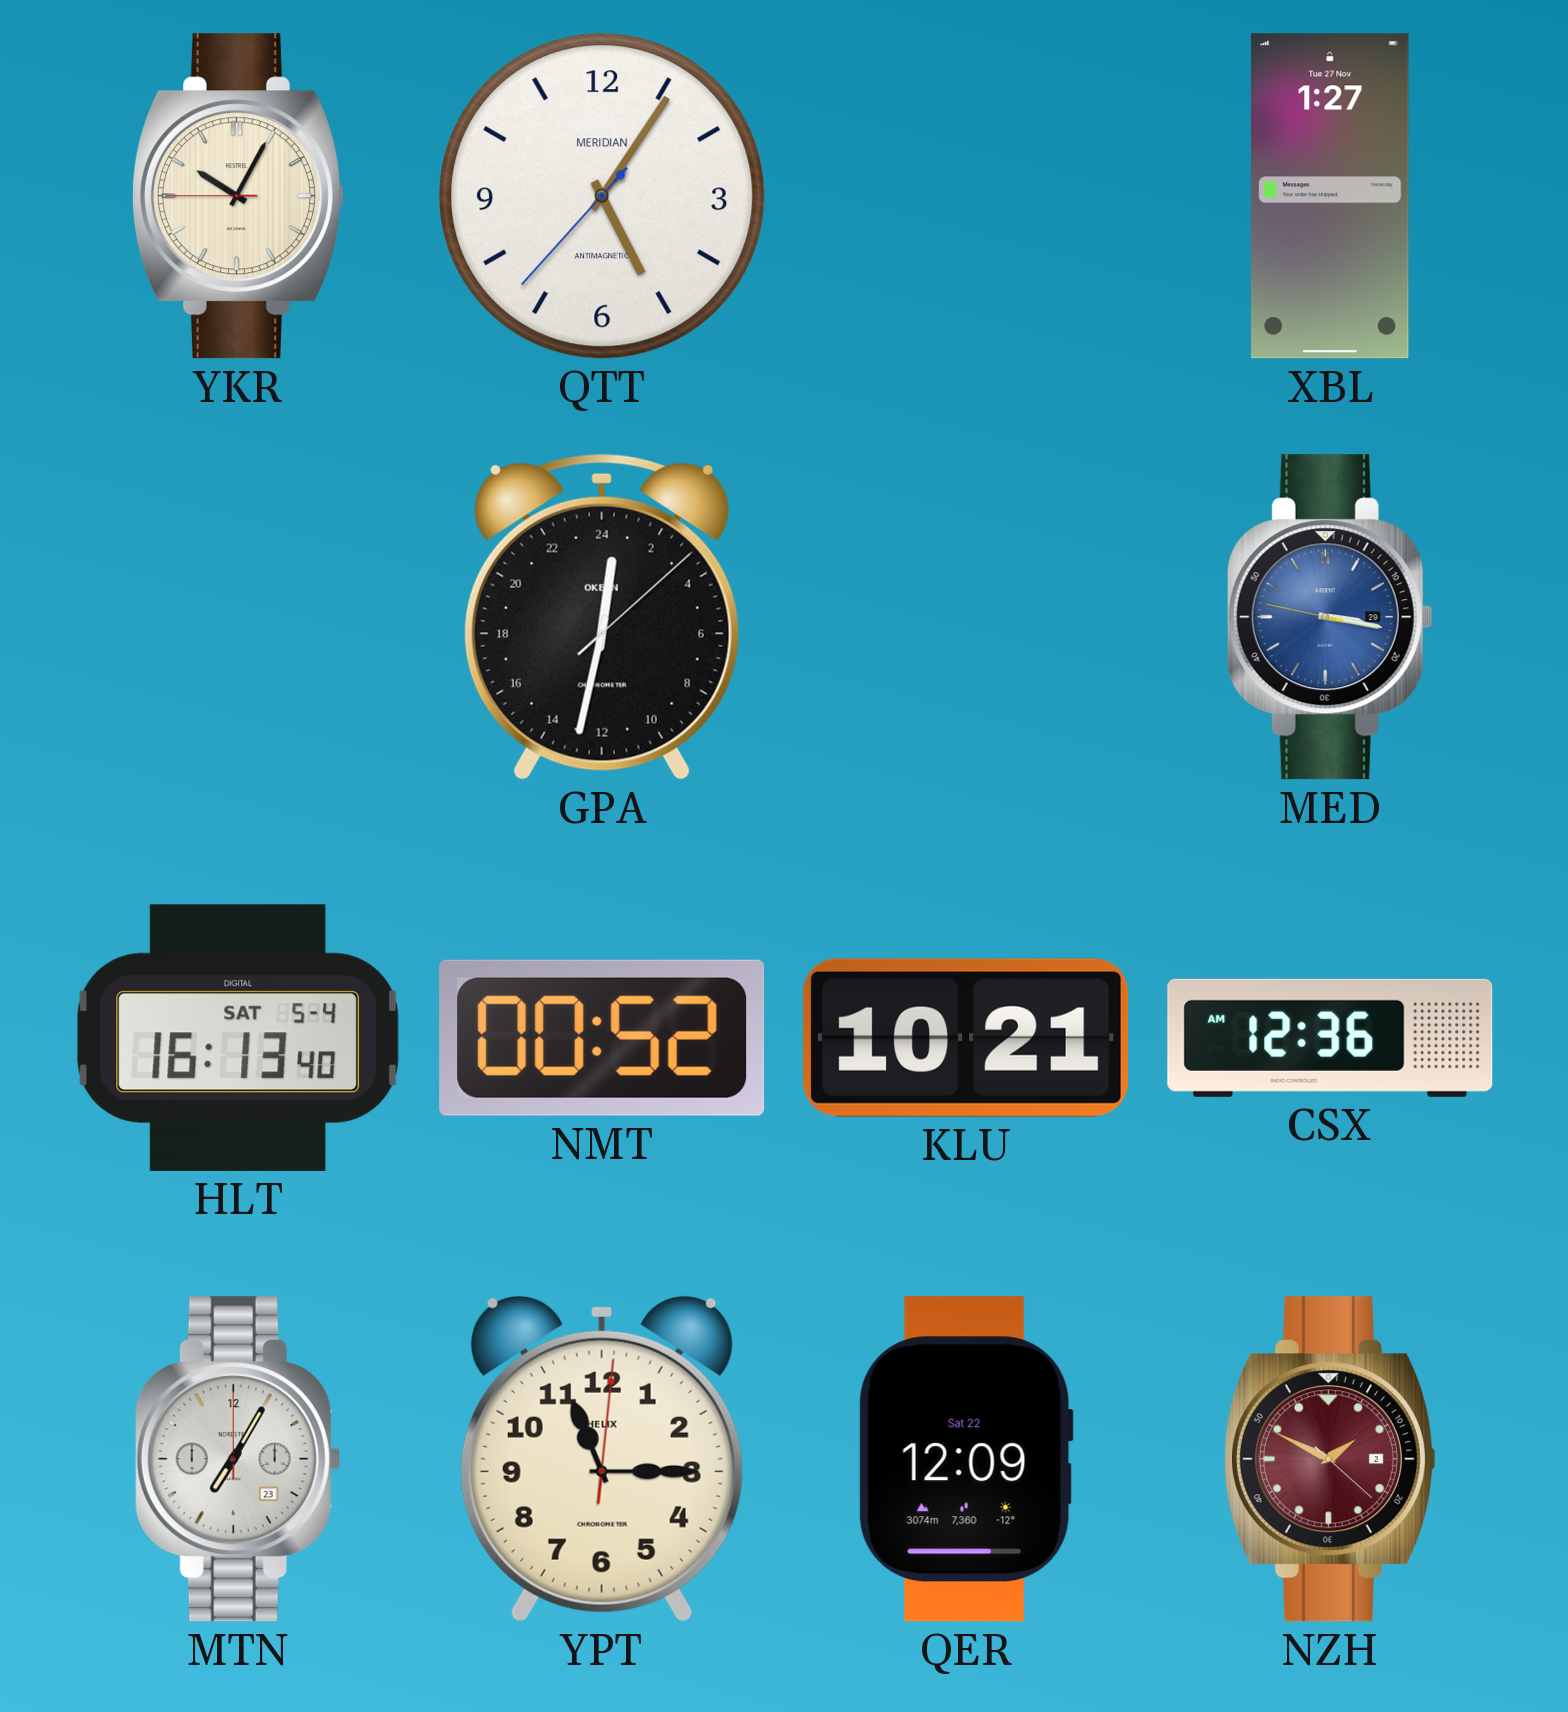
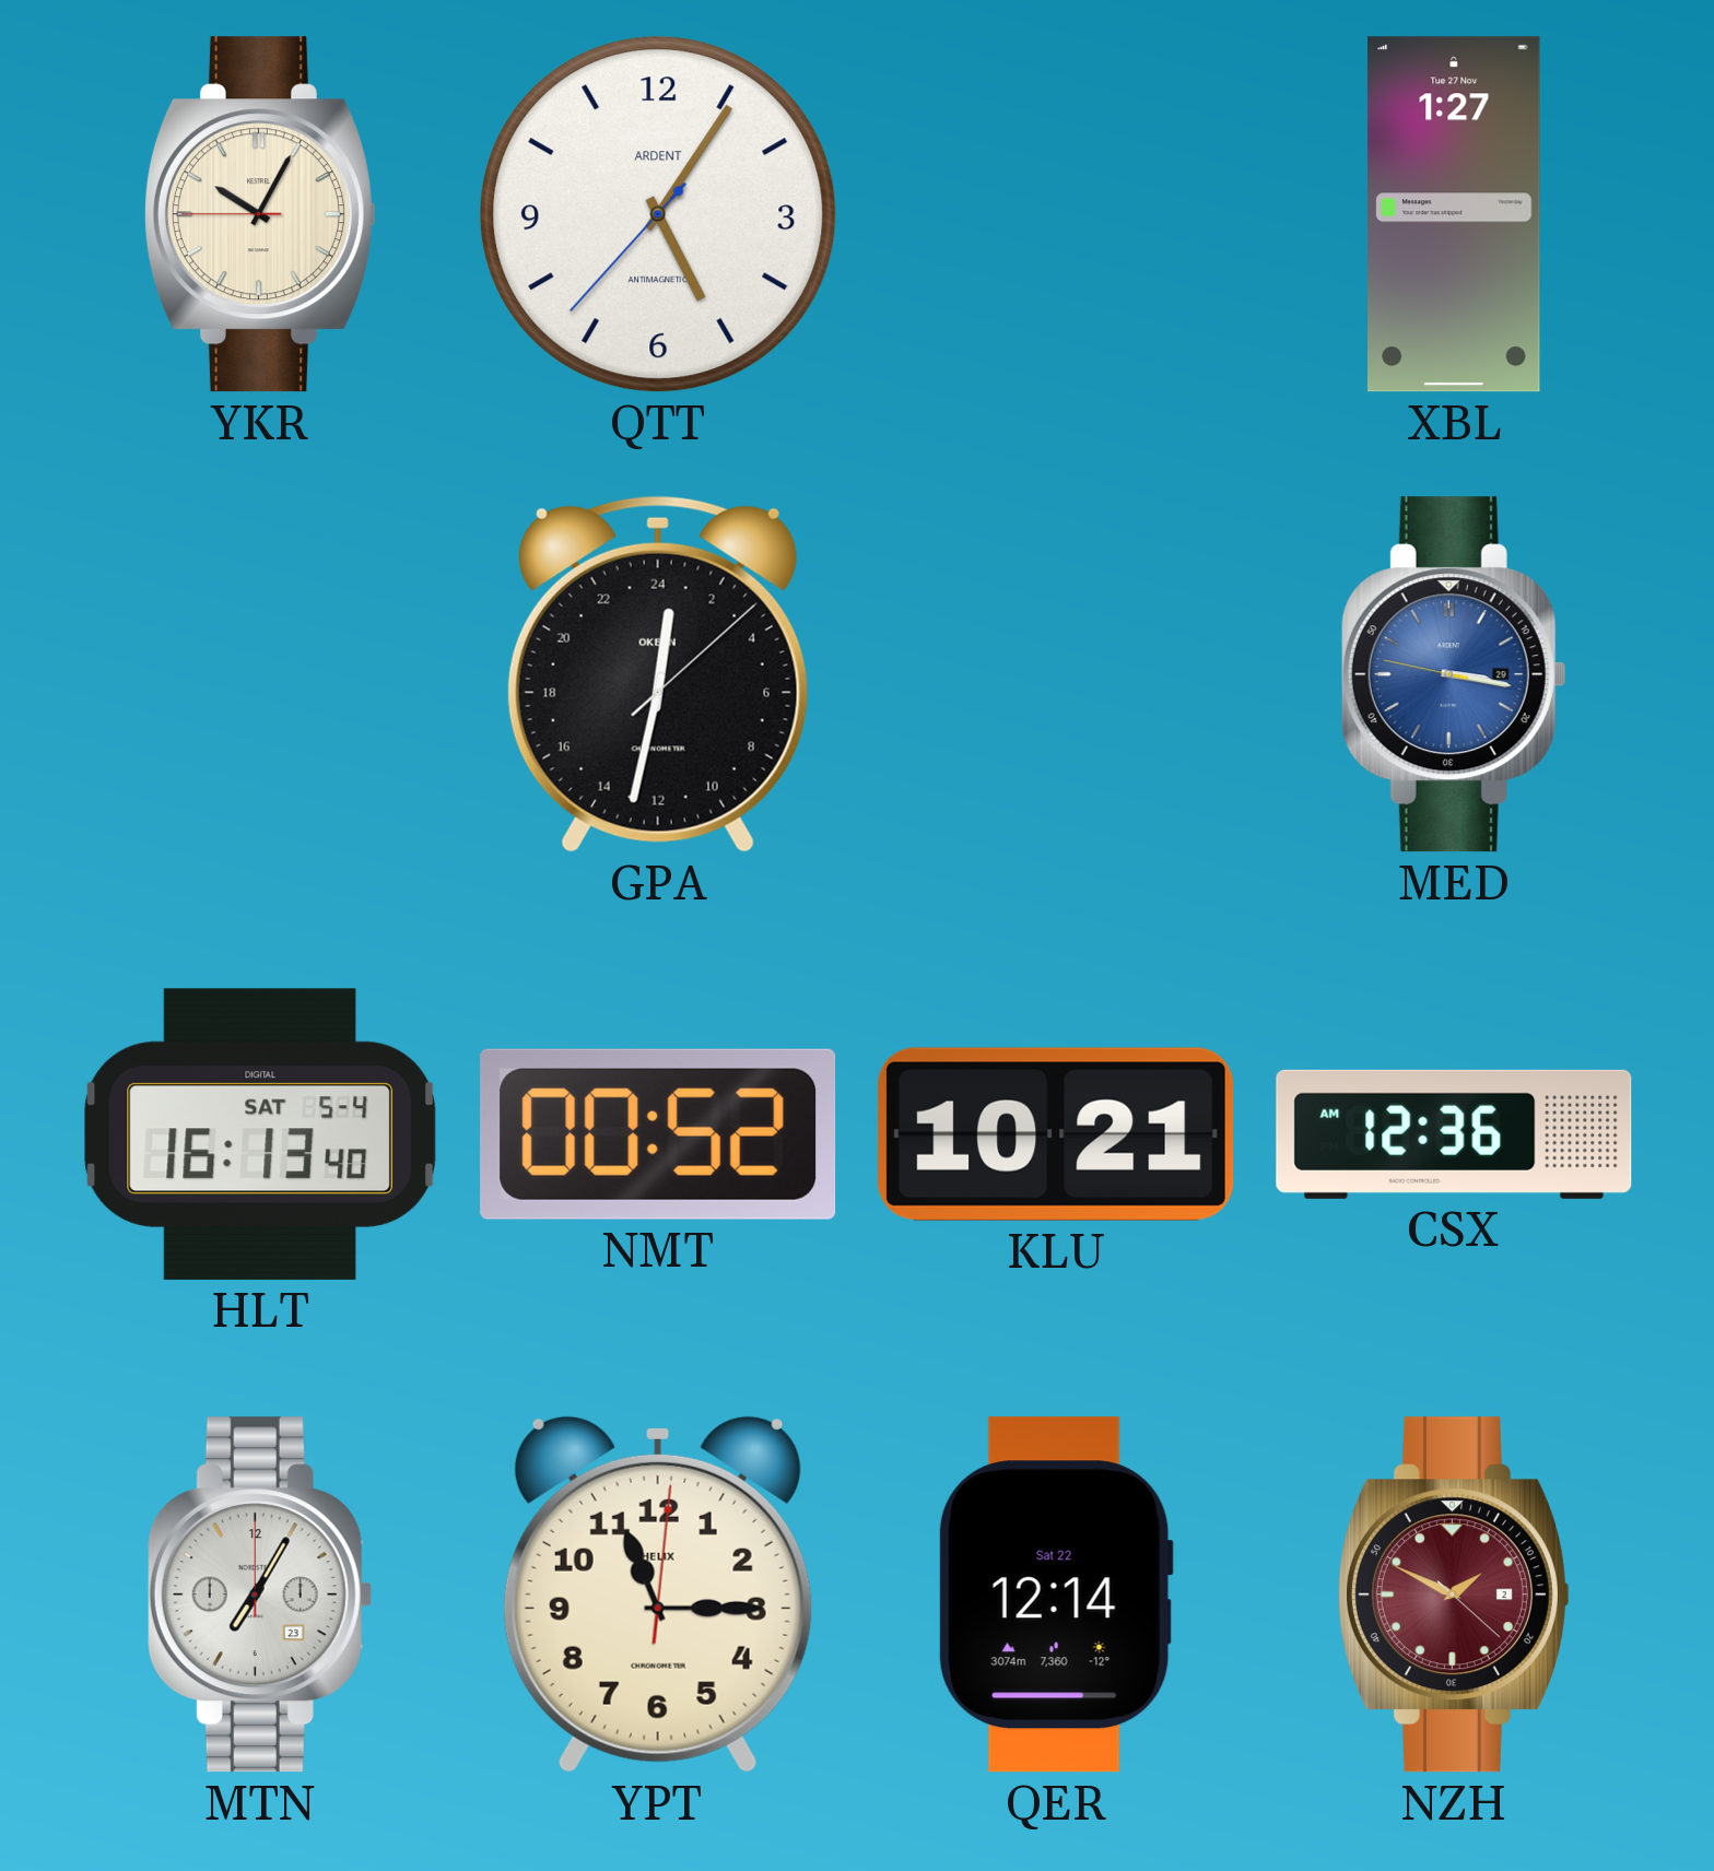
QTT brand: MERIDIAN -> ARDENT (658, 214)
QER: 12:09 -> 12:14 (1056, 1595)
